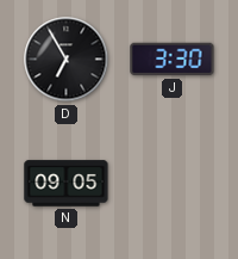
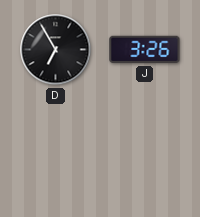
J: 3:30 -> 3:26 (145, 50)
N: 09:05 -> none (67, 184)
